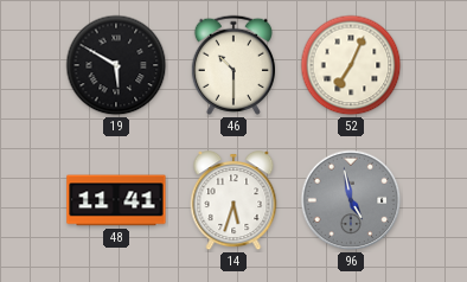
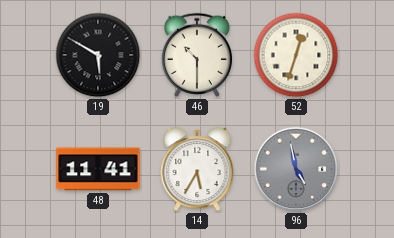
52: 7:04 -> 12:33 (296, 55)
14: 5:33 -> 5:35 (197, 170)
